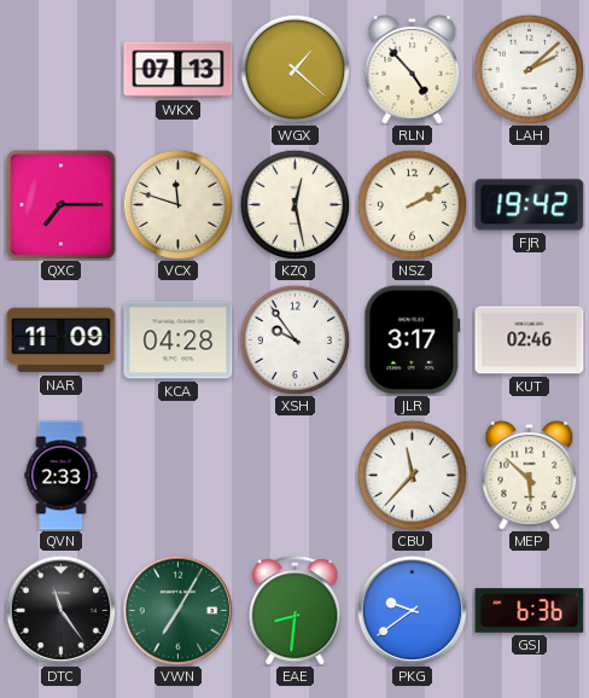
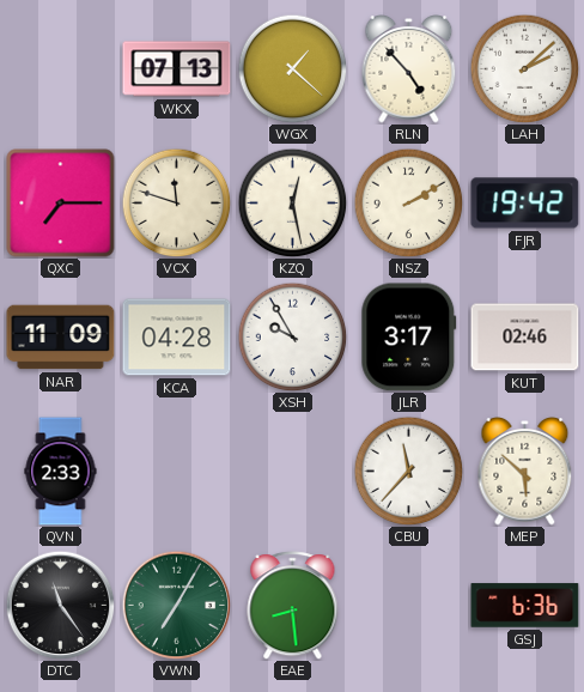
XSH: 9:54 -> 9:55 (292, 336)
EAE: 8:31 -> 8:29 (293, 606)
PKG: 9:39 -> none (412, 610)
